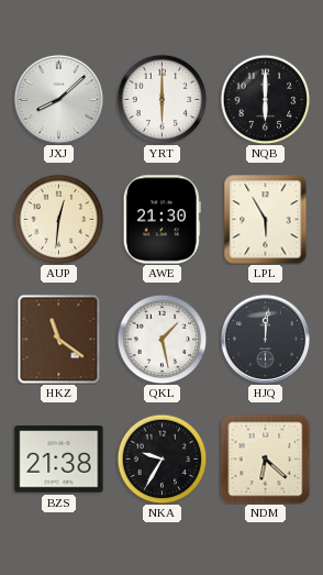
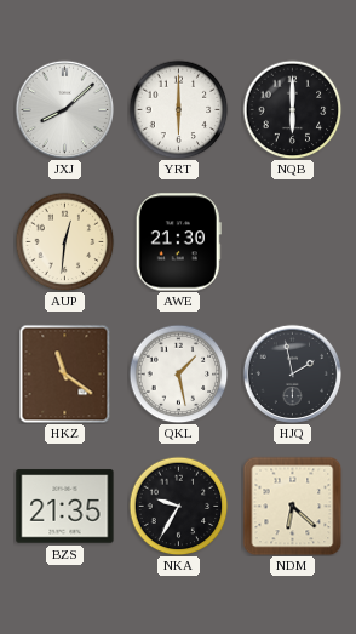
LPL: 5:55 -> none (266, 219)
HJQ: 12:01 -> 1:58 (292, 373)
BZS: 21:38 -> 21:35 (65, 507)
